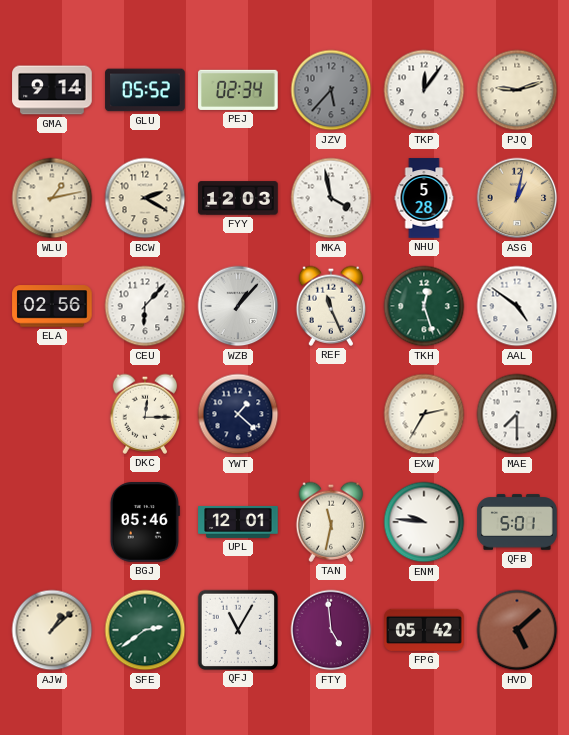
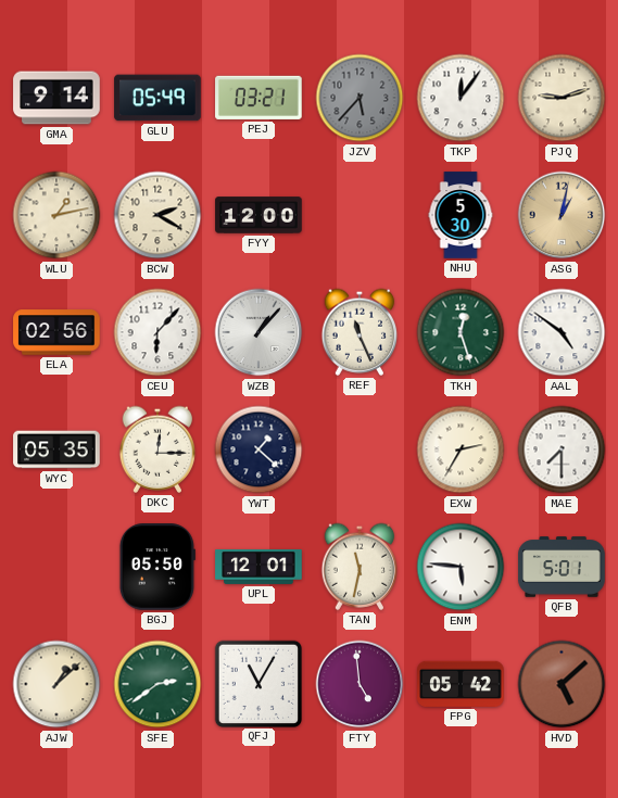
GLU: 05:52 -> 05:49 (157, 98)
PEJ: 02:34 -> 03:21 (258, 98)
FYY: 12:03 -> 12:00 (258, 215)
MKA: 3:58 -> none (331, 198)
NHU: 5:28 -> 5:30 (461, 215)
WYC: none -> 05:35 (56, 449)
BGJ: 05:46 -> 05:50 (157, 567)
ENM: 9:46 -> 5:46 (461, 567)
